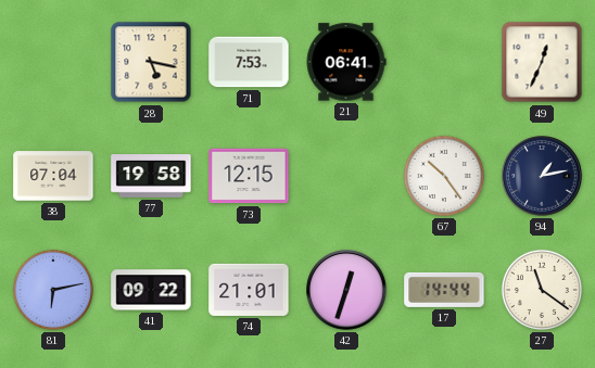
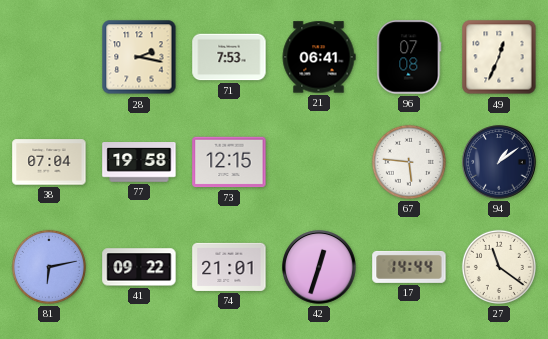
28: 5:17 -> 2:17 (139, 57)
96: none -> 07:08 (409, 57)
67: 10:24 -> 5:46 (409, 162)
94: 1:13 -> 1:09 (499, 162)
